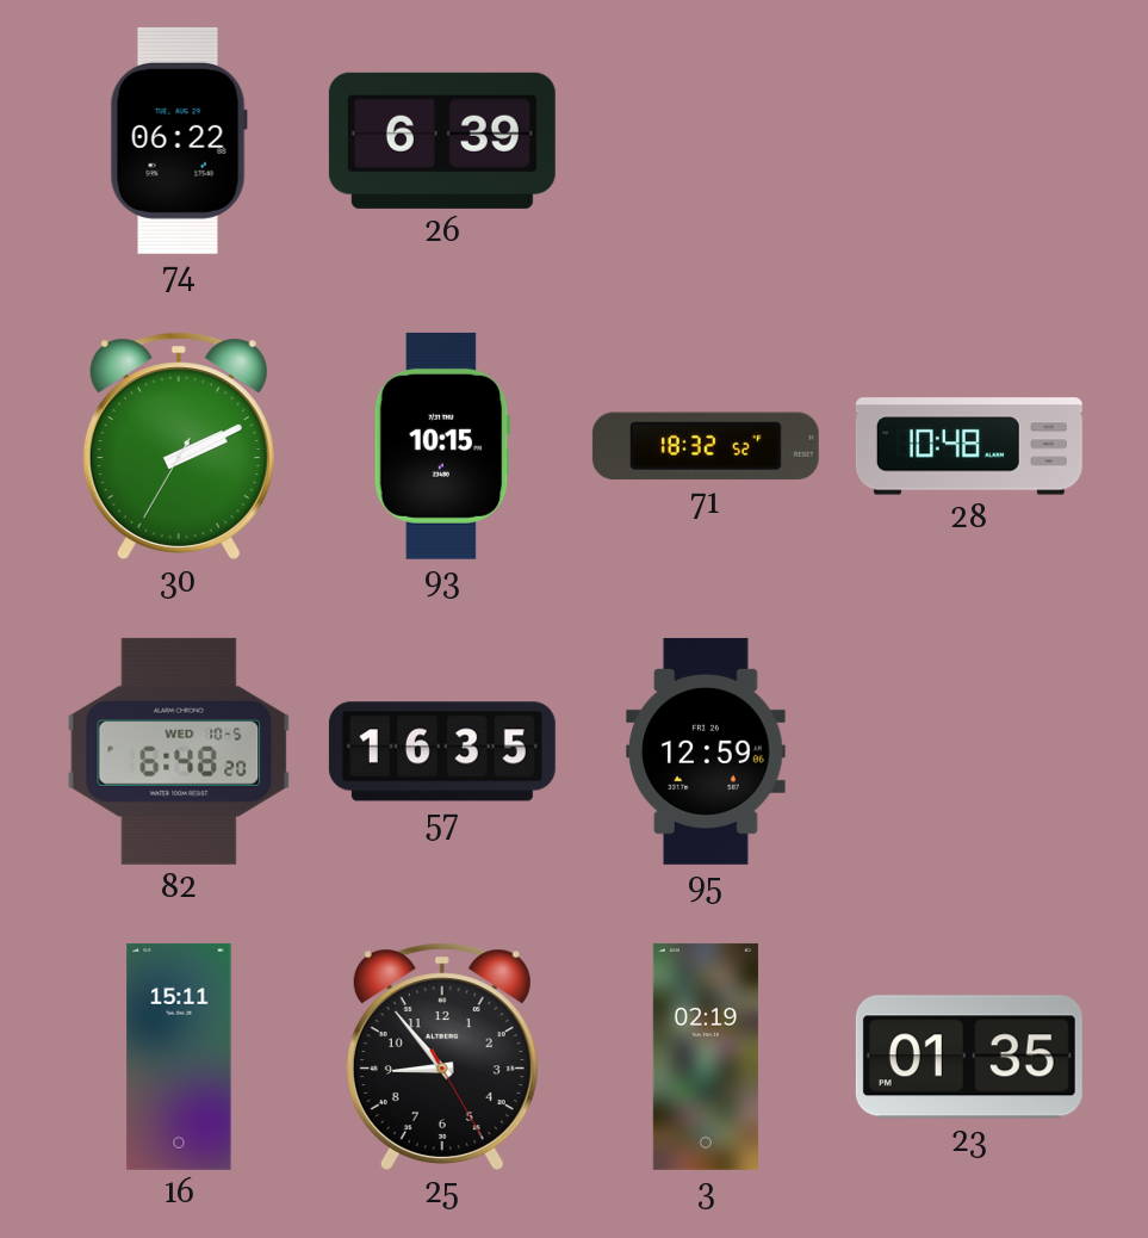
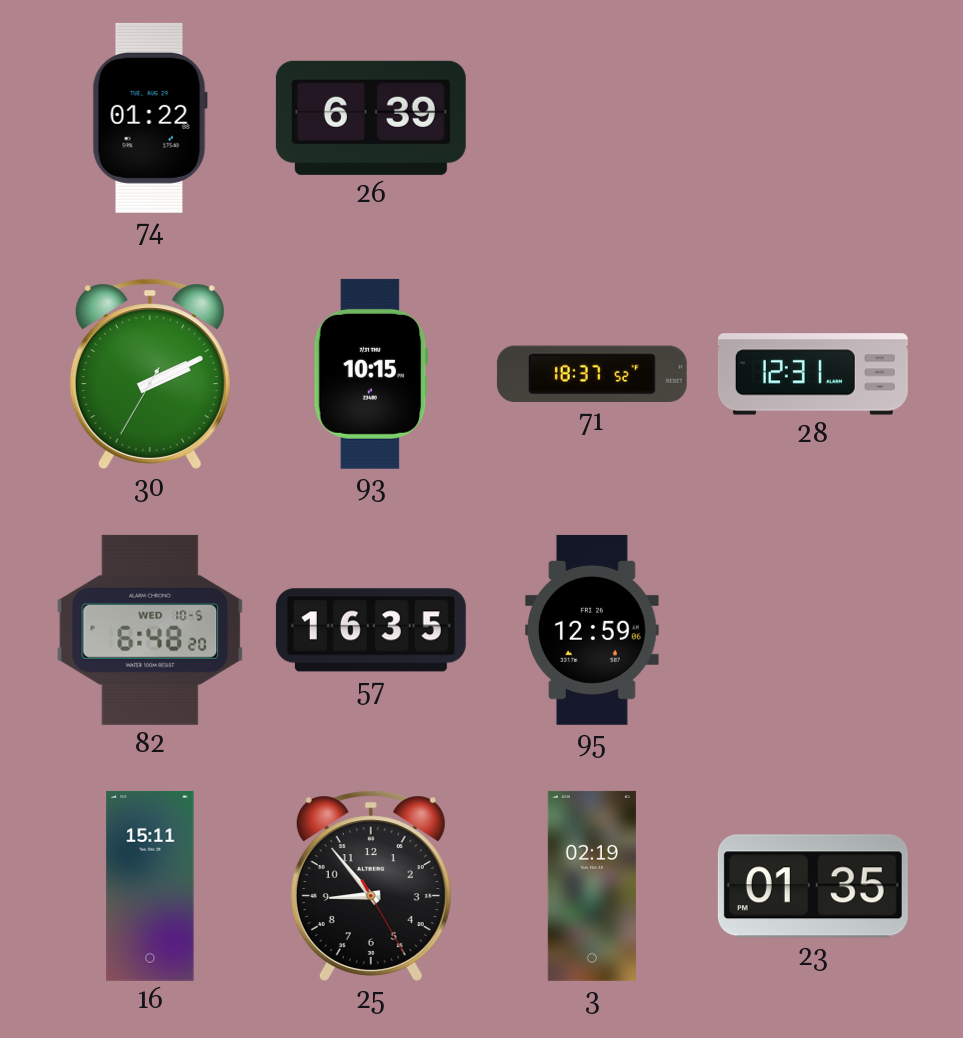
74: 06:22 -> 01:22 (150, 118)
71: 18:32 -> 18:37 (592, 374)
28: 10:48 -> 12:31 (813, 374)
